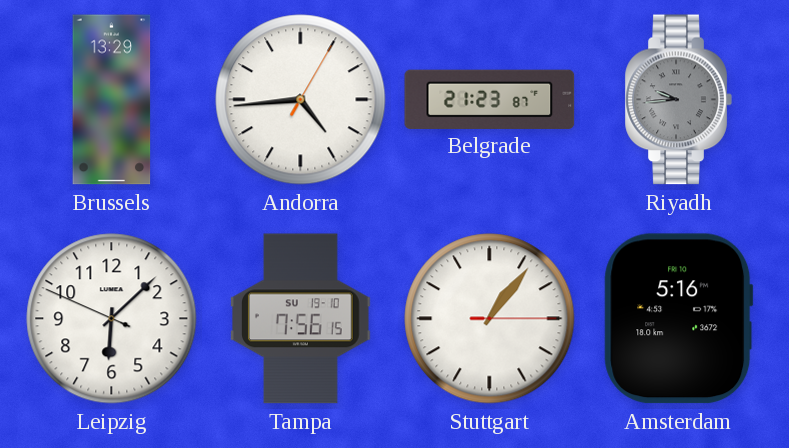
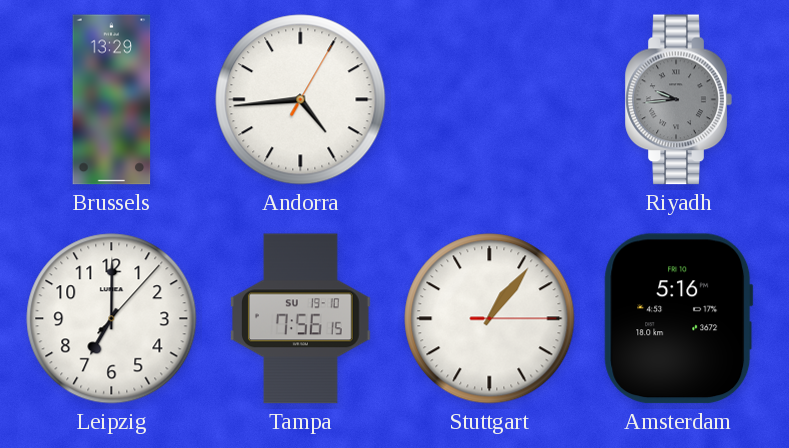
Belgrade: 21:23 -> none (490, 99)
Leipzig: 6:07 -> 7:00 (112, 319)
